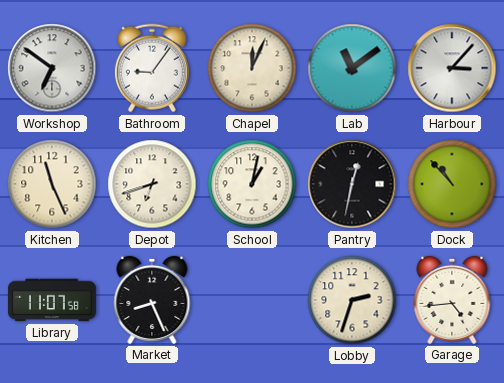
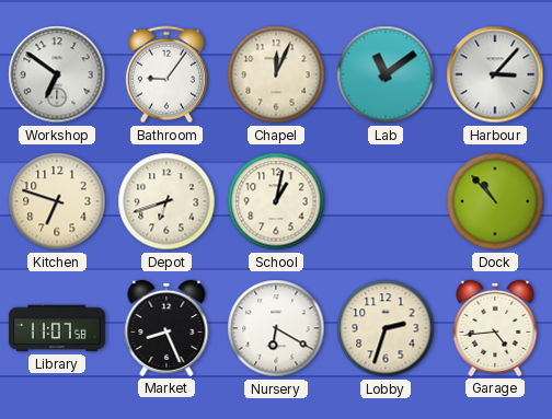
Kitchen: 11:26 -> 6:48 (57, 201)
Pantry: 12:32 -> none (352, 184)
Nursery: none -> 6:20 (276, 328)
